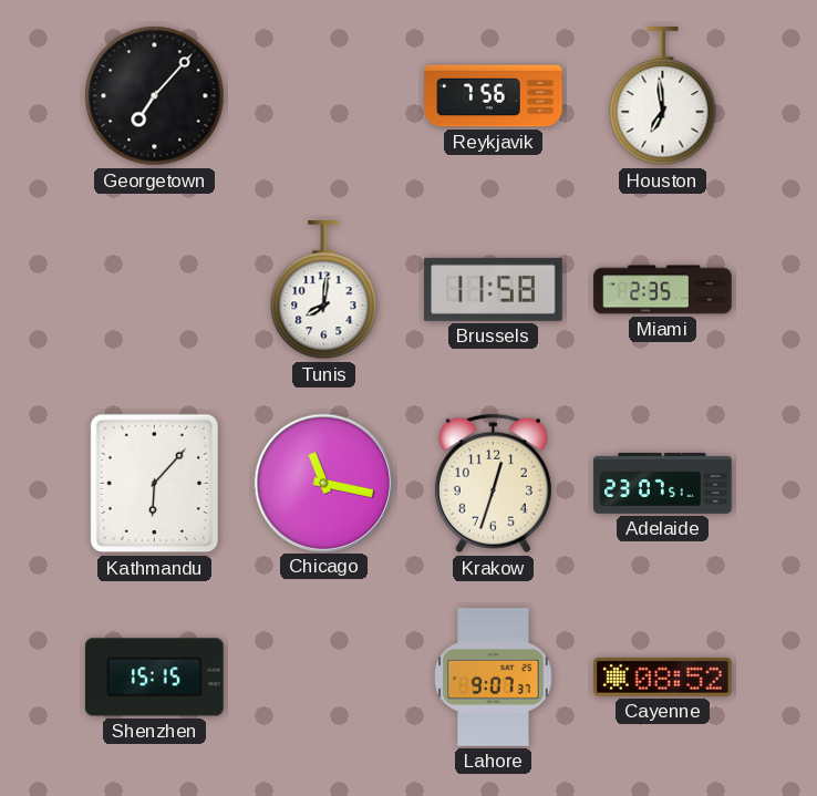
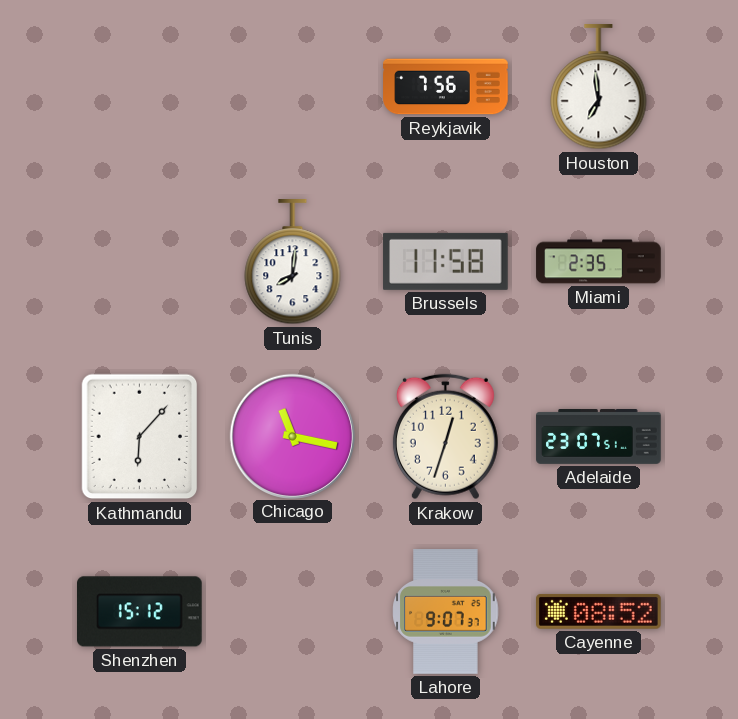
Georgetown: 7:07 -> none (155, 96)
Shenzhen: 15:15 -> 15:12 (140, 612)
